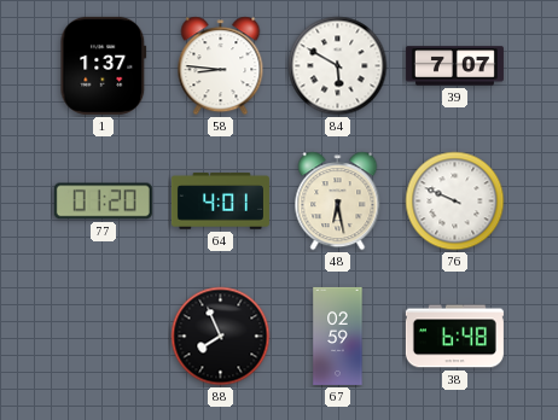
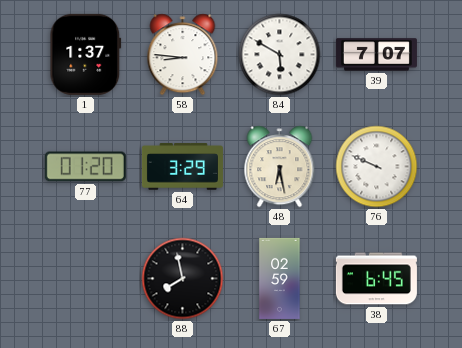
64: 4:01 -> 3:29 (182, 167)
88: 7:56 -> 7:58 (183, 279)
38: 6:48 -> 6:45 (376, 279)
